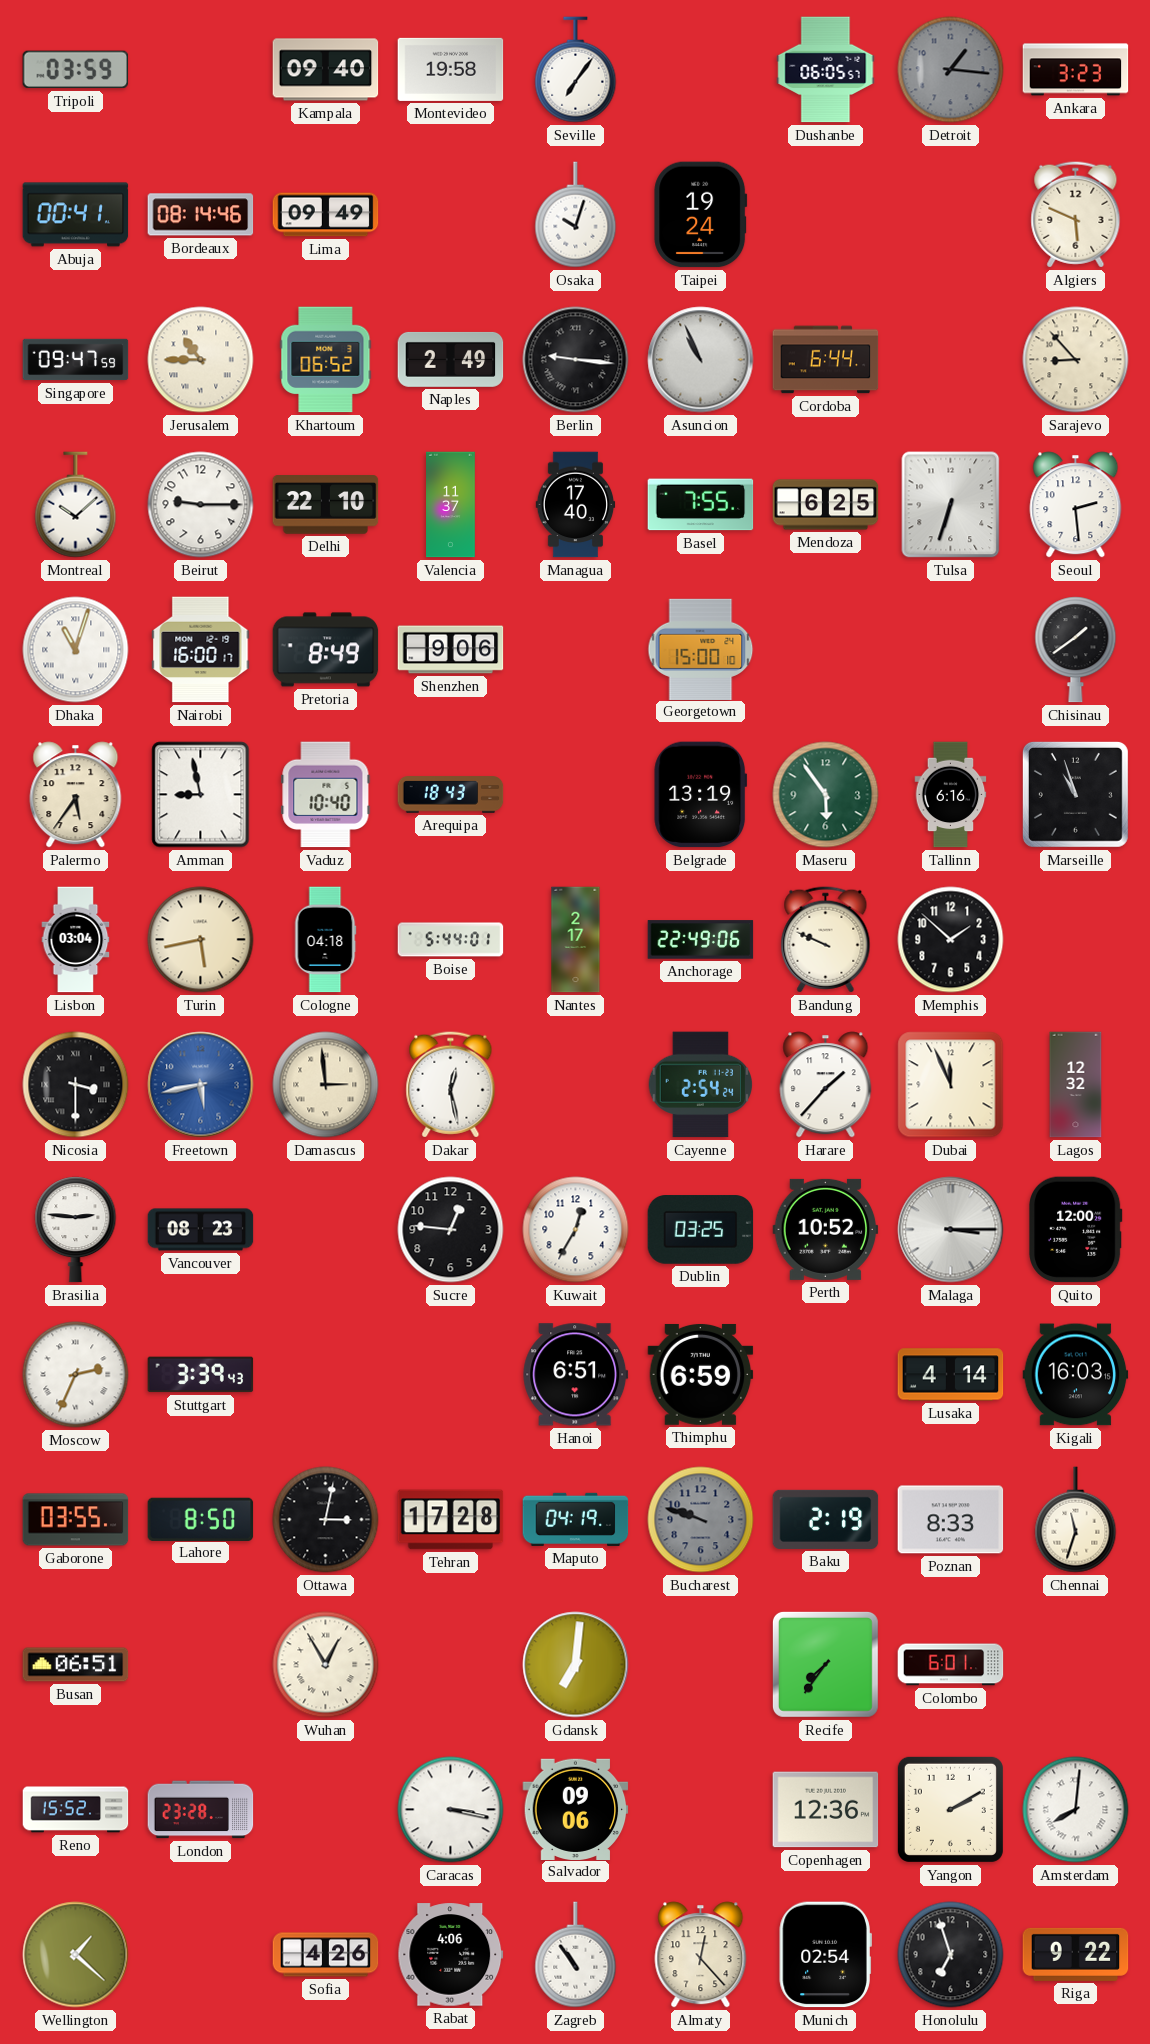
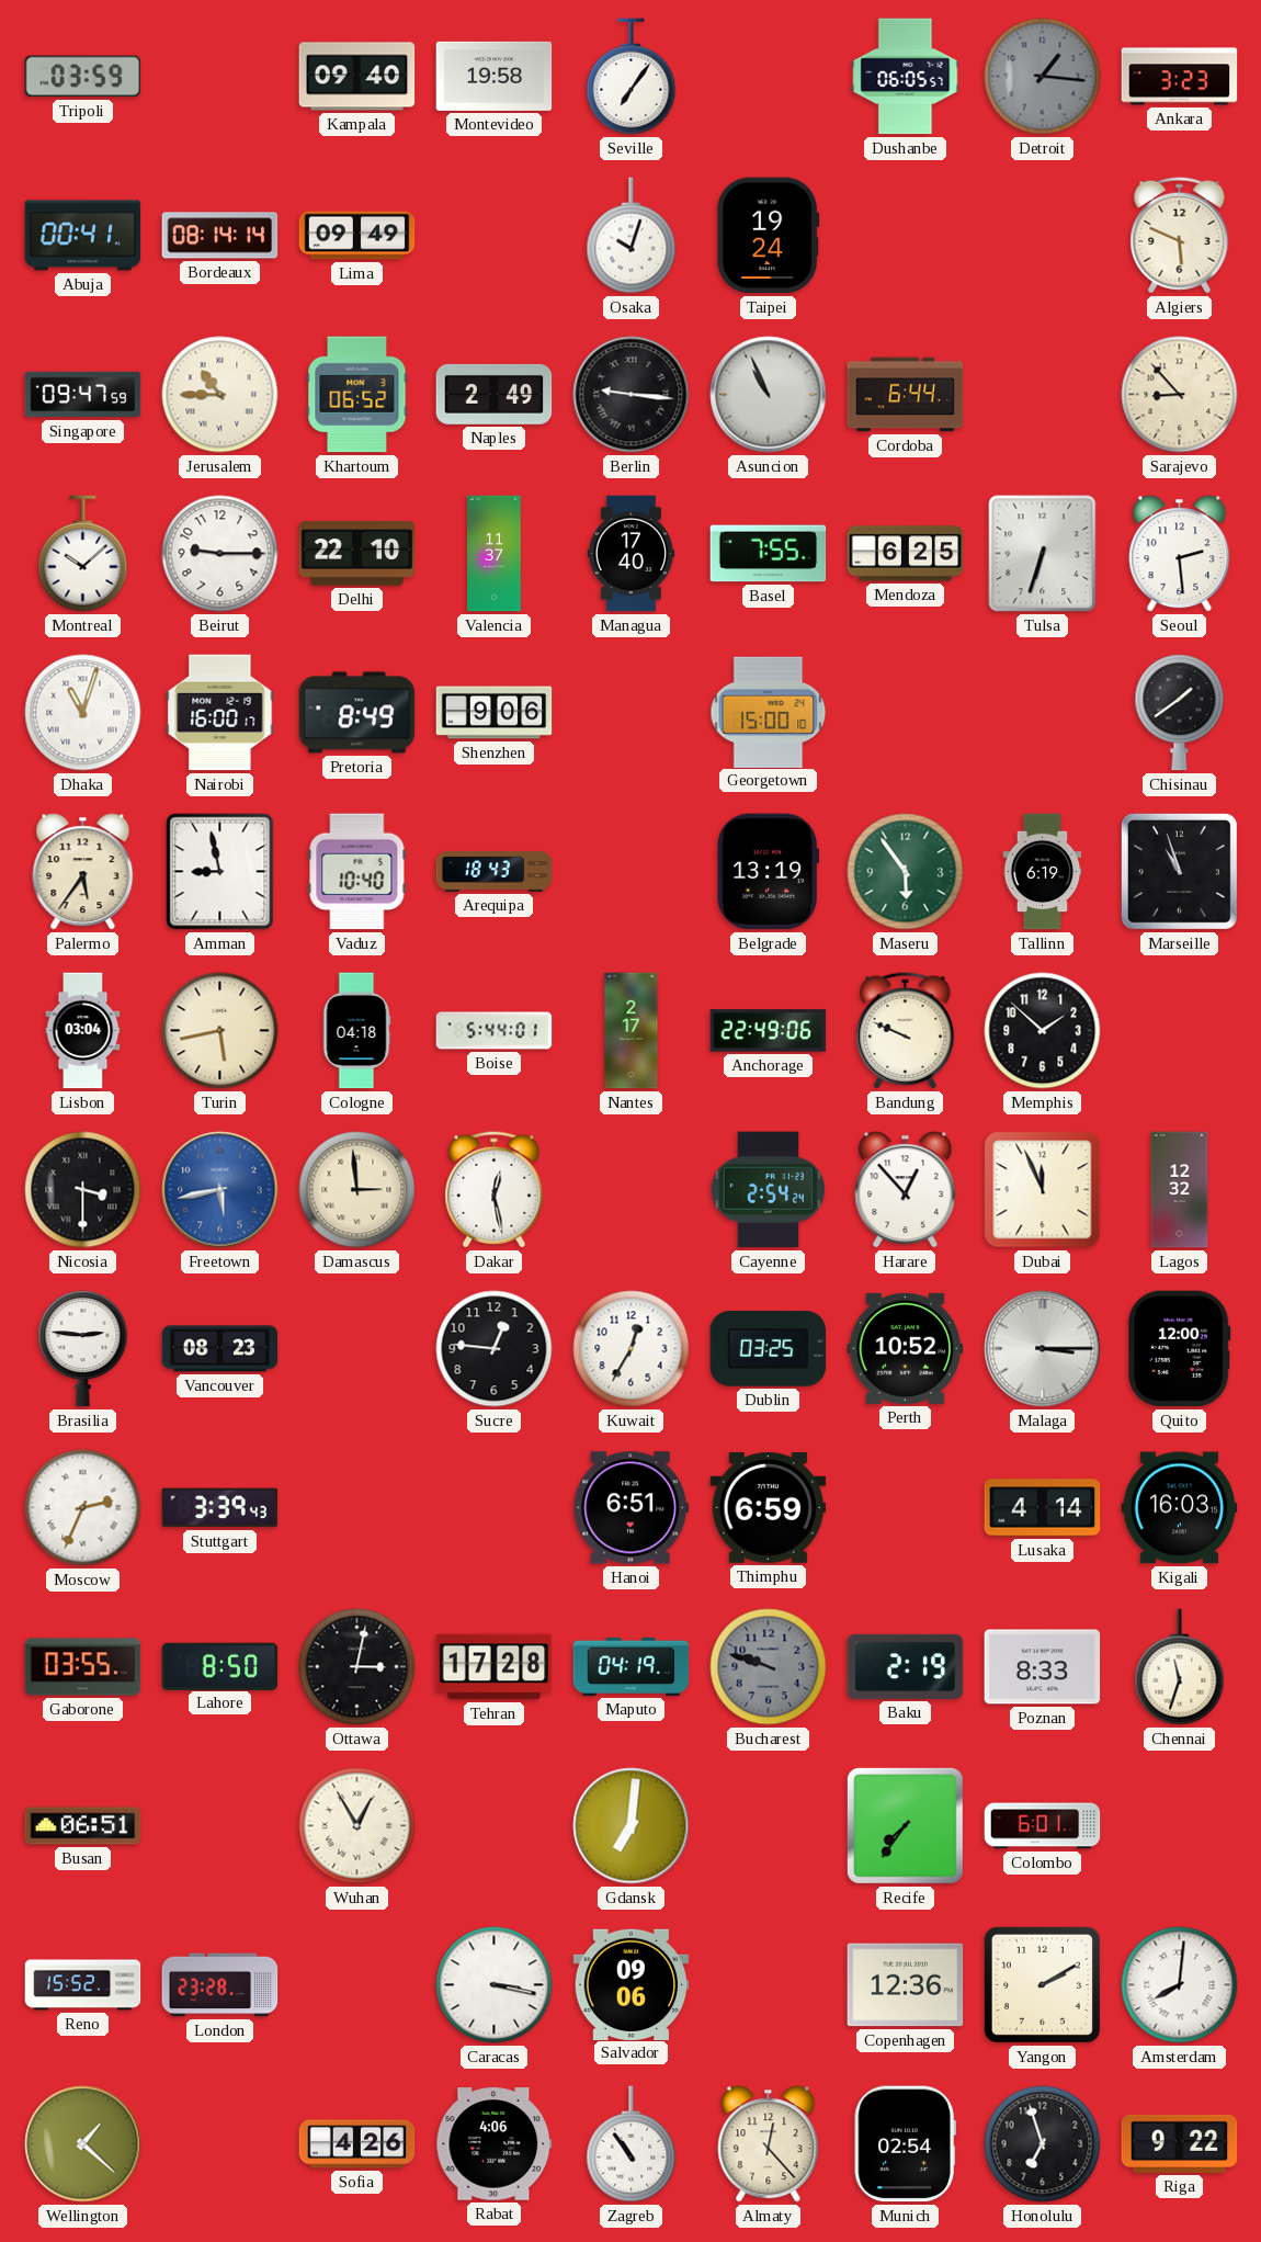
Bordeaux: 08:14:46 -> 08:14:14 (220, 236)
Tallinn: 6:16 -> 6:19 (1043, 872)
Harare: 1:37 -> 12:53 (906, 1190)
